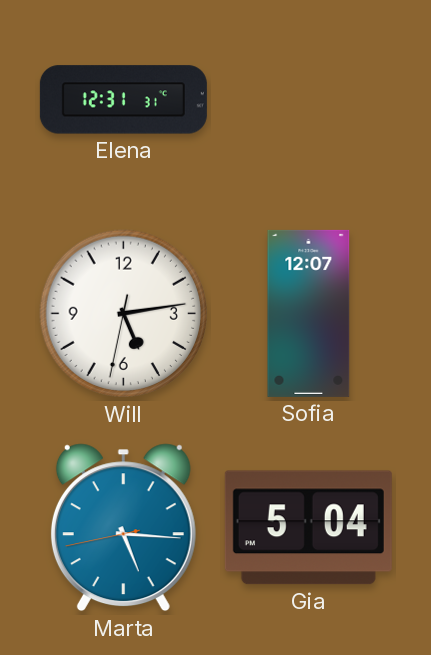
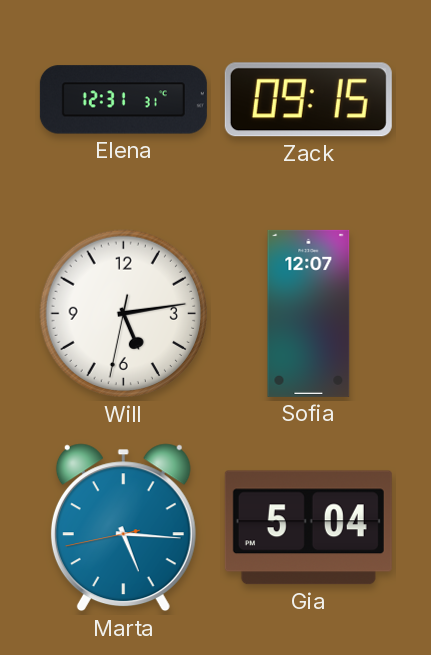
Zack: none -> 09:15 (308, 100)
